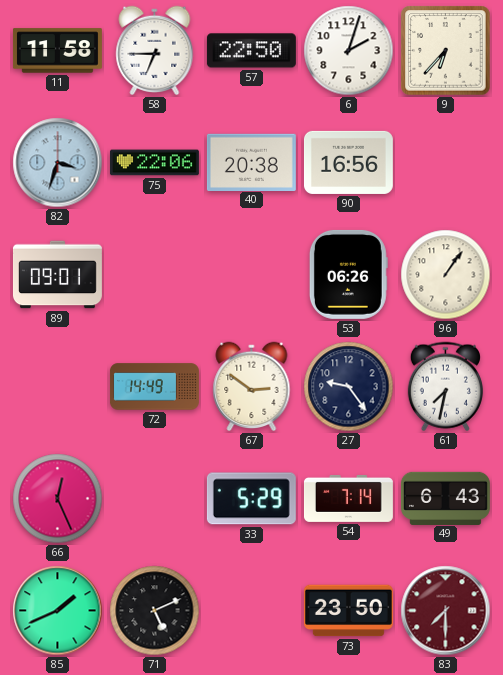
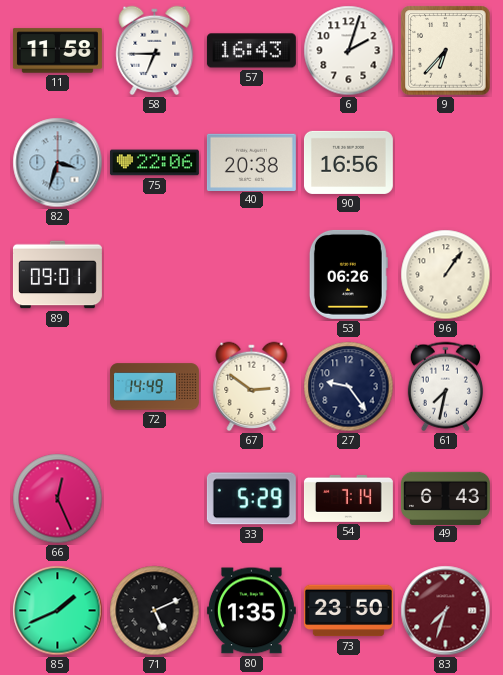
57: 22:50 -> 16:43 (251, 51)
80: none -> 1:35 (251, 611)
83: 7:30 -> 7:33 (446, 611)
